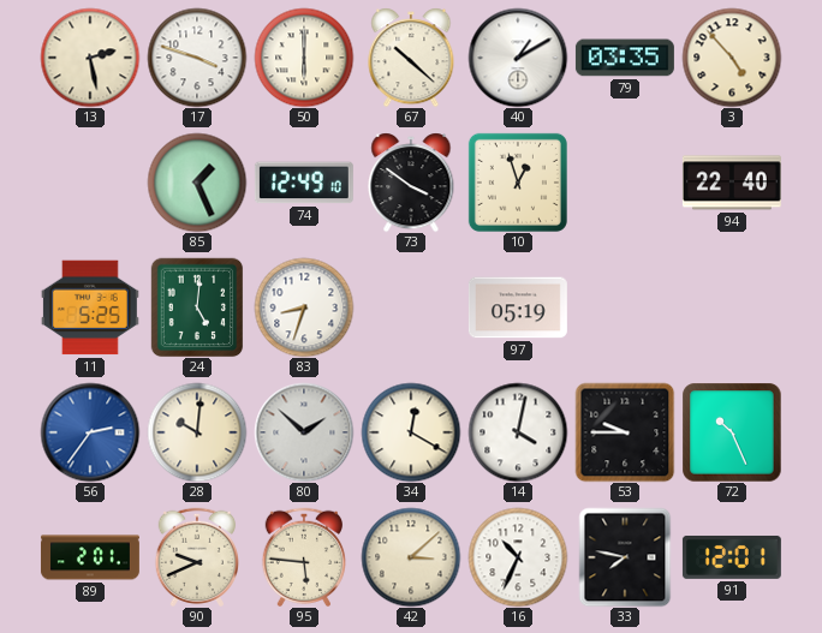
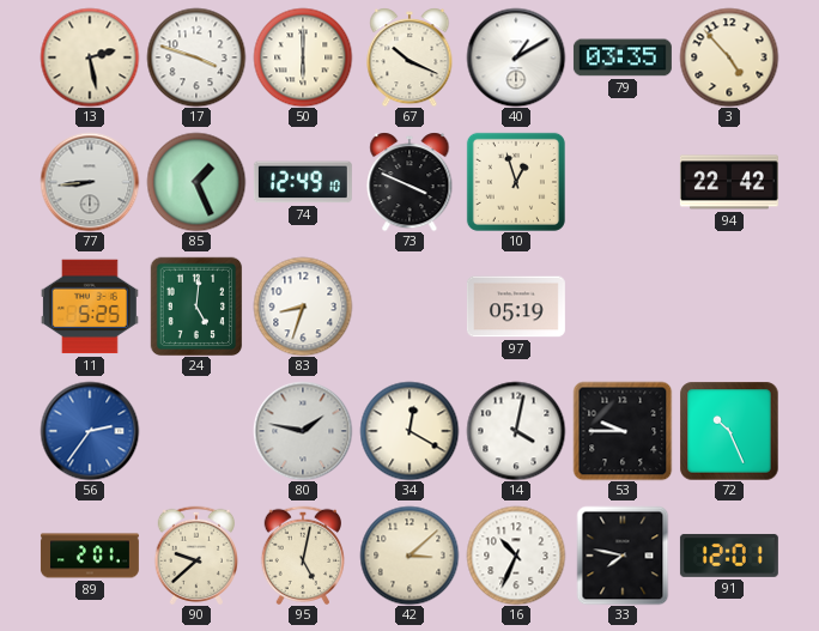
67: 10:22 -> 10:19 (409, 57)
77: none -> 8:44 (90, 182)
73: 3:51 -> 3:49 (409, 182)
94: 22:40 -> 22:42 (729, 182)
28: 10:01 -> none (197, 432)
80: 1:52 -> 1:47 (303, 431)
90: 9:41 -> 9:38 (195, 554)
95: 5:46 -> 5:02 (302, 554)
